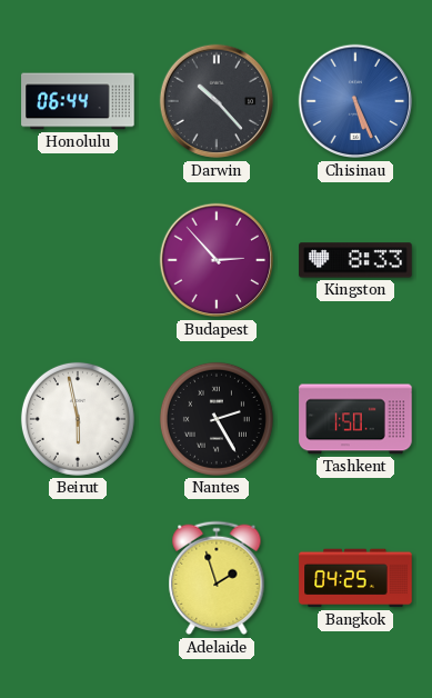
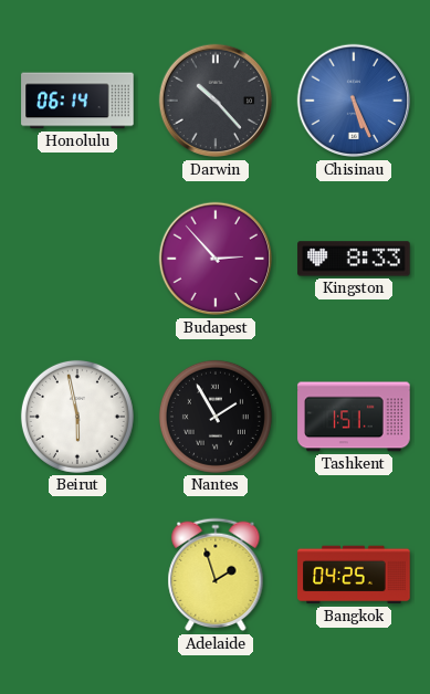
Honolulu: 06:44 -> 06:14 (77, 101)
Nantes: 2:25 -> 1:55 (216, 417)
Tashkent: 1:50 -> 1:51 (354, 417)
